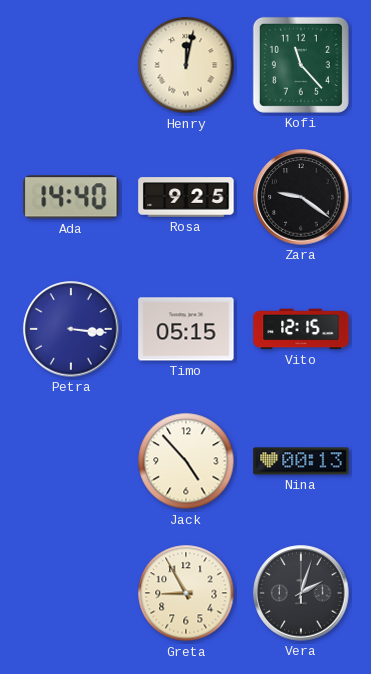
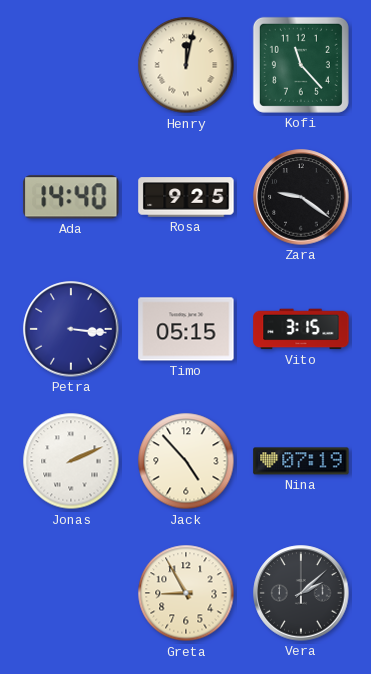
Vito: 12:15 -> 3:15 (301, 329)
Jonas: none -> 2:11 (71, 461)
Nina: 00:13 -> 07:19 (301, 461)
Vera: 2:03 -> 2:08 (301, 593)
